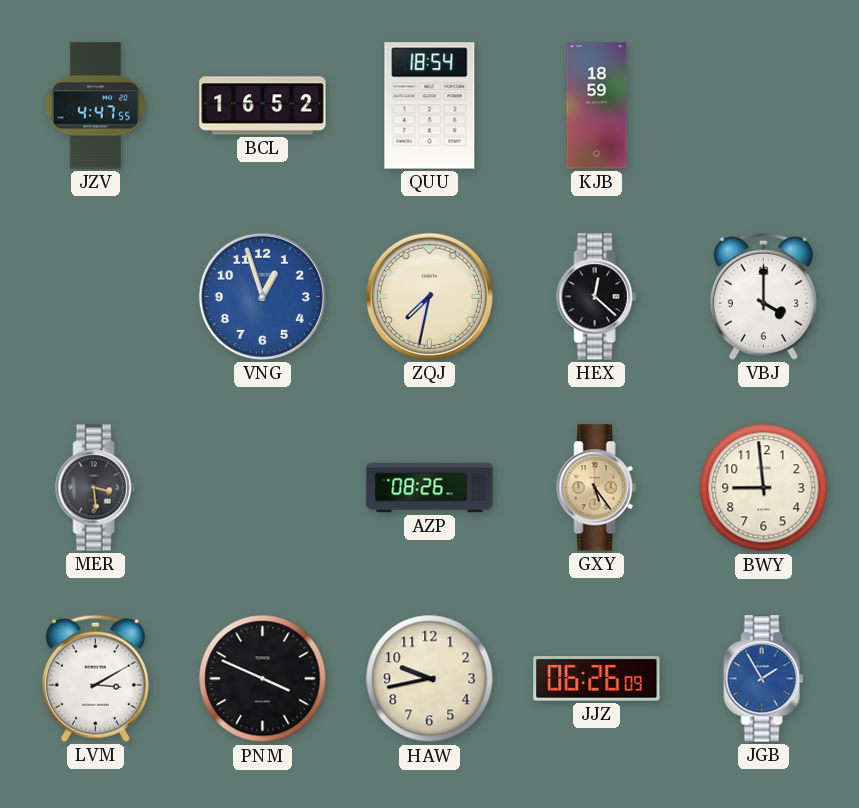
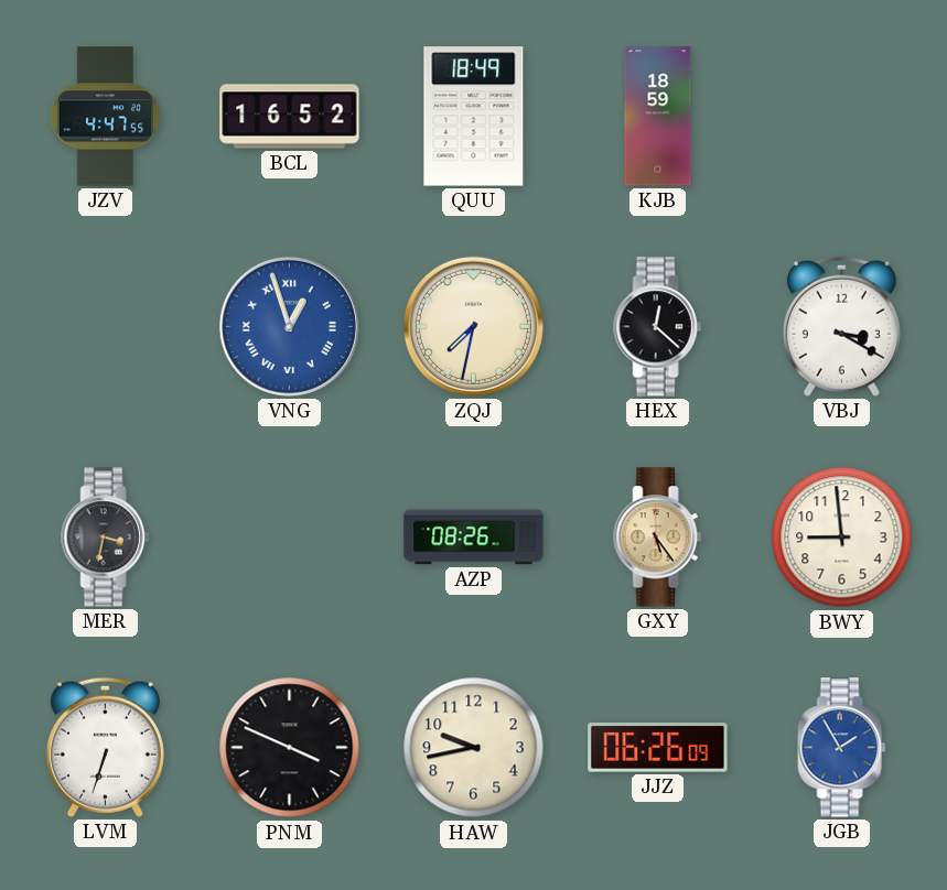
QUU: 18:54 -> 18:49 (474, 117)
VNG numerals: Arabic -> Roman (289, 326)
VBJ: 4:00 -> 3:20 (841, 326)
MER: 3:29 -> 3:32 (106, 538)
LVM: 3:10 -> 6:33 (105, 747)
